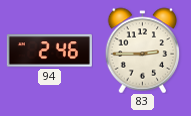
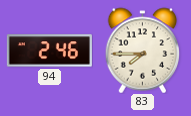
83: 2:45 -> 7:45 (143, 50)
